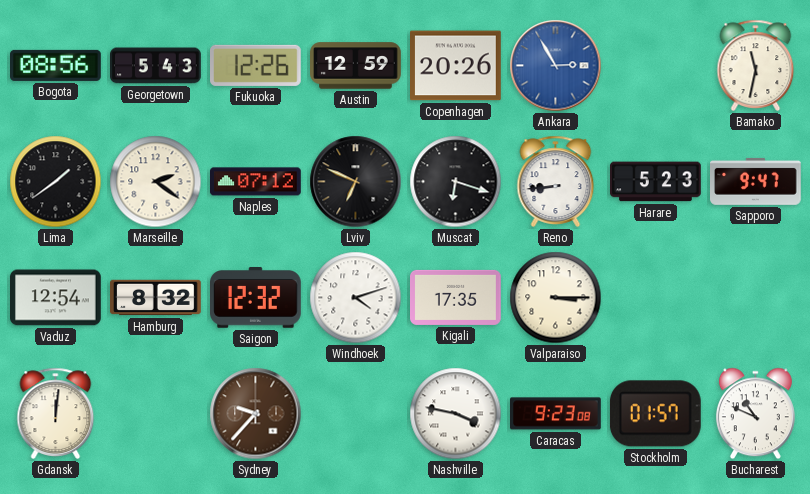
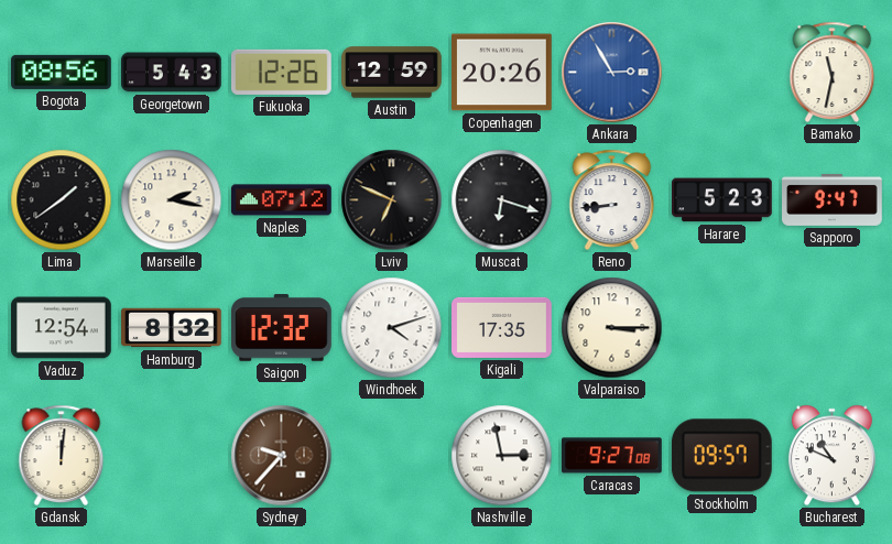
Marseille: 2:21 -> 2:17 (172, 200)
Nashville: 3:47 -> 2:58 (502, 456)
Caracas: 9:23 -> 9:27 (612, 456)
Stockholm: 01:57 -> 09:57 (721, 456)
